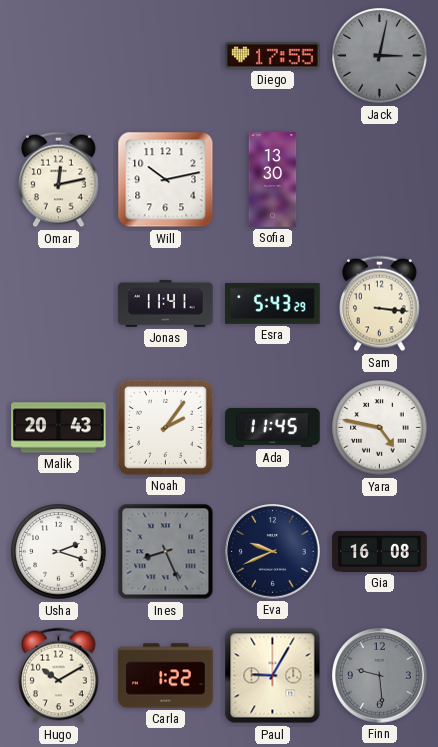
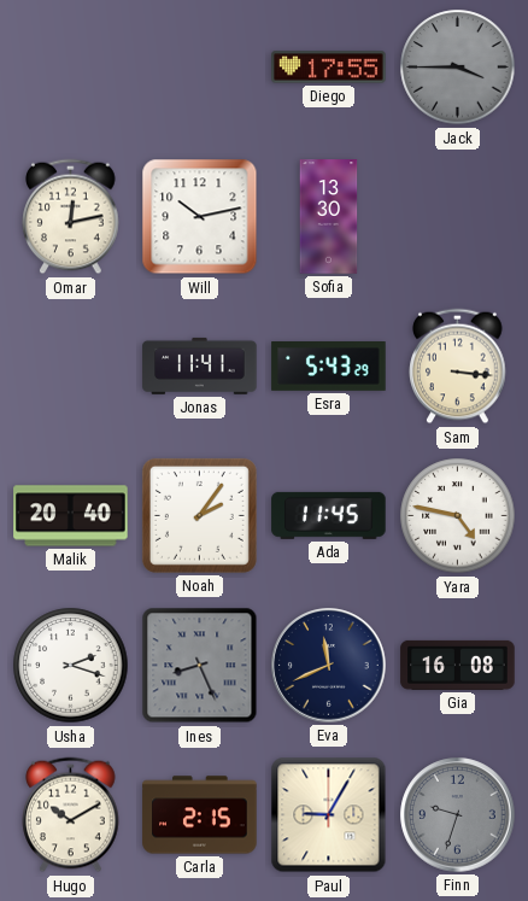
Jack: 3:02 -> 3:45 (458, 68)
Malik: 20:43 -> 20:40 (71, 516)
Eva: 9:41 -> 11:41 (329, 666)
Carla: 1:22 -> 2:15 (200, 815)
Finn: 9:29 -> 9:33 (458, 815)
